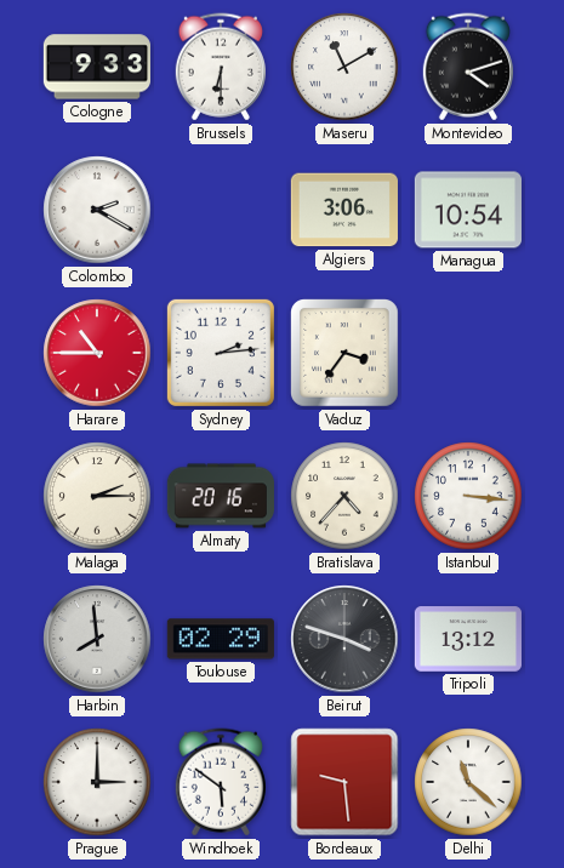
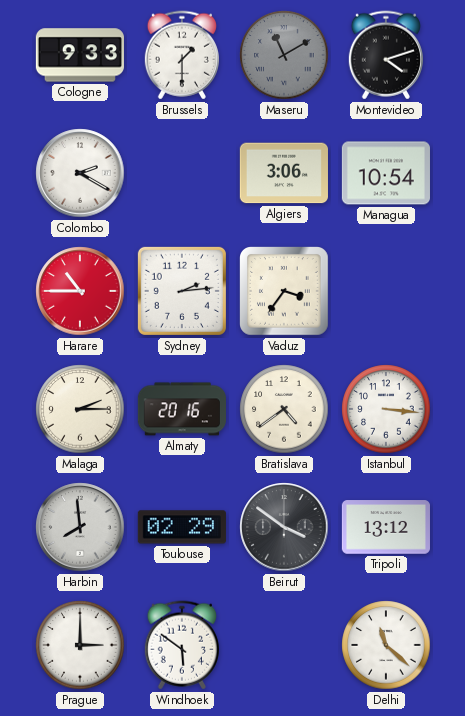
Brussels: 6:30 -> 1:30 (182, 55)
Maseru dial: white -> grey (284, 55)
Bratislava: 4:37 -> 4:39 (284, 409)
Beirut: 3:48 -> 3:51 (284, 527)
Bordeaux: 9:29 -> none (344, 782)
